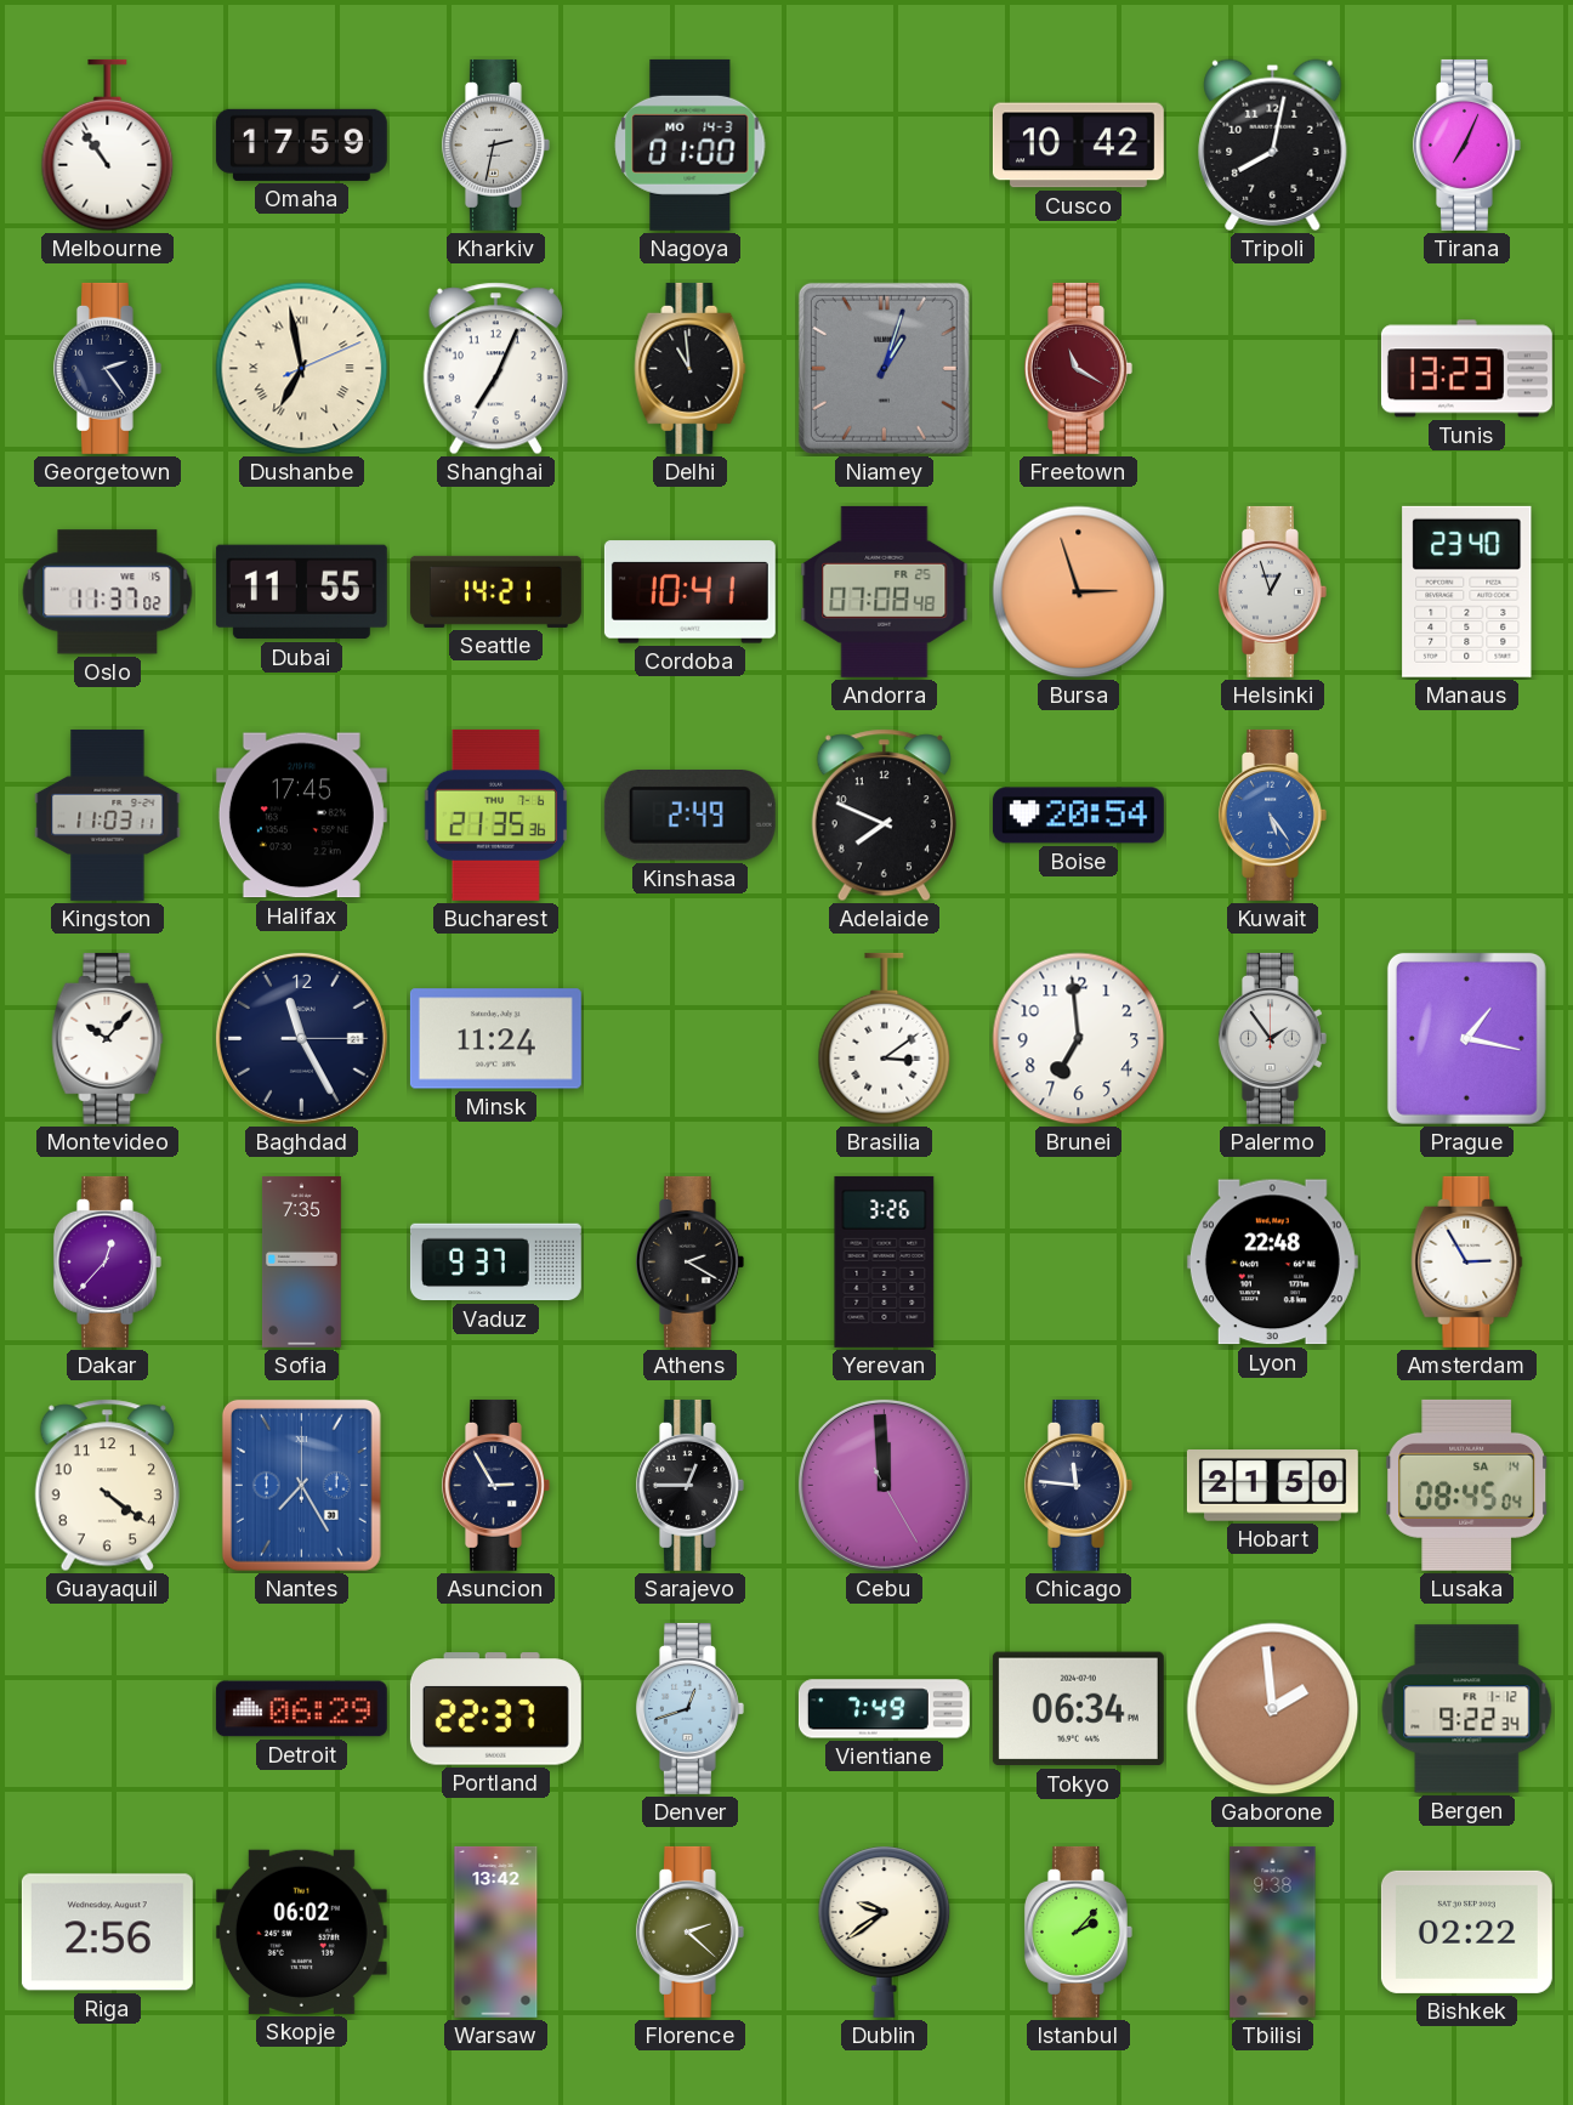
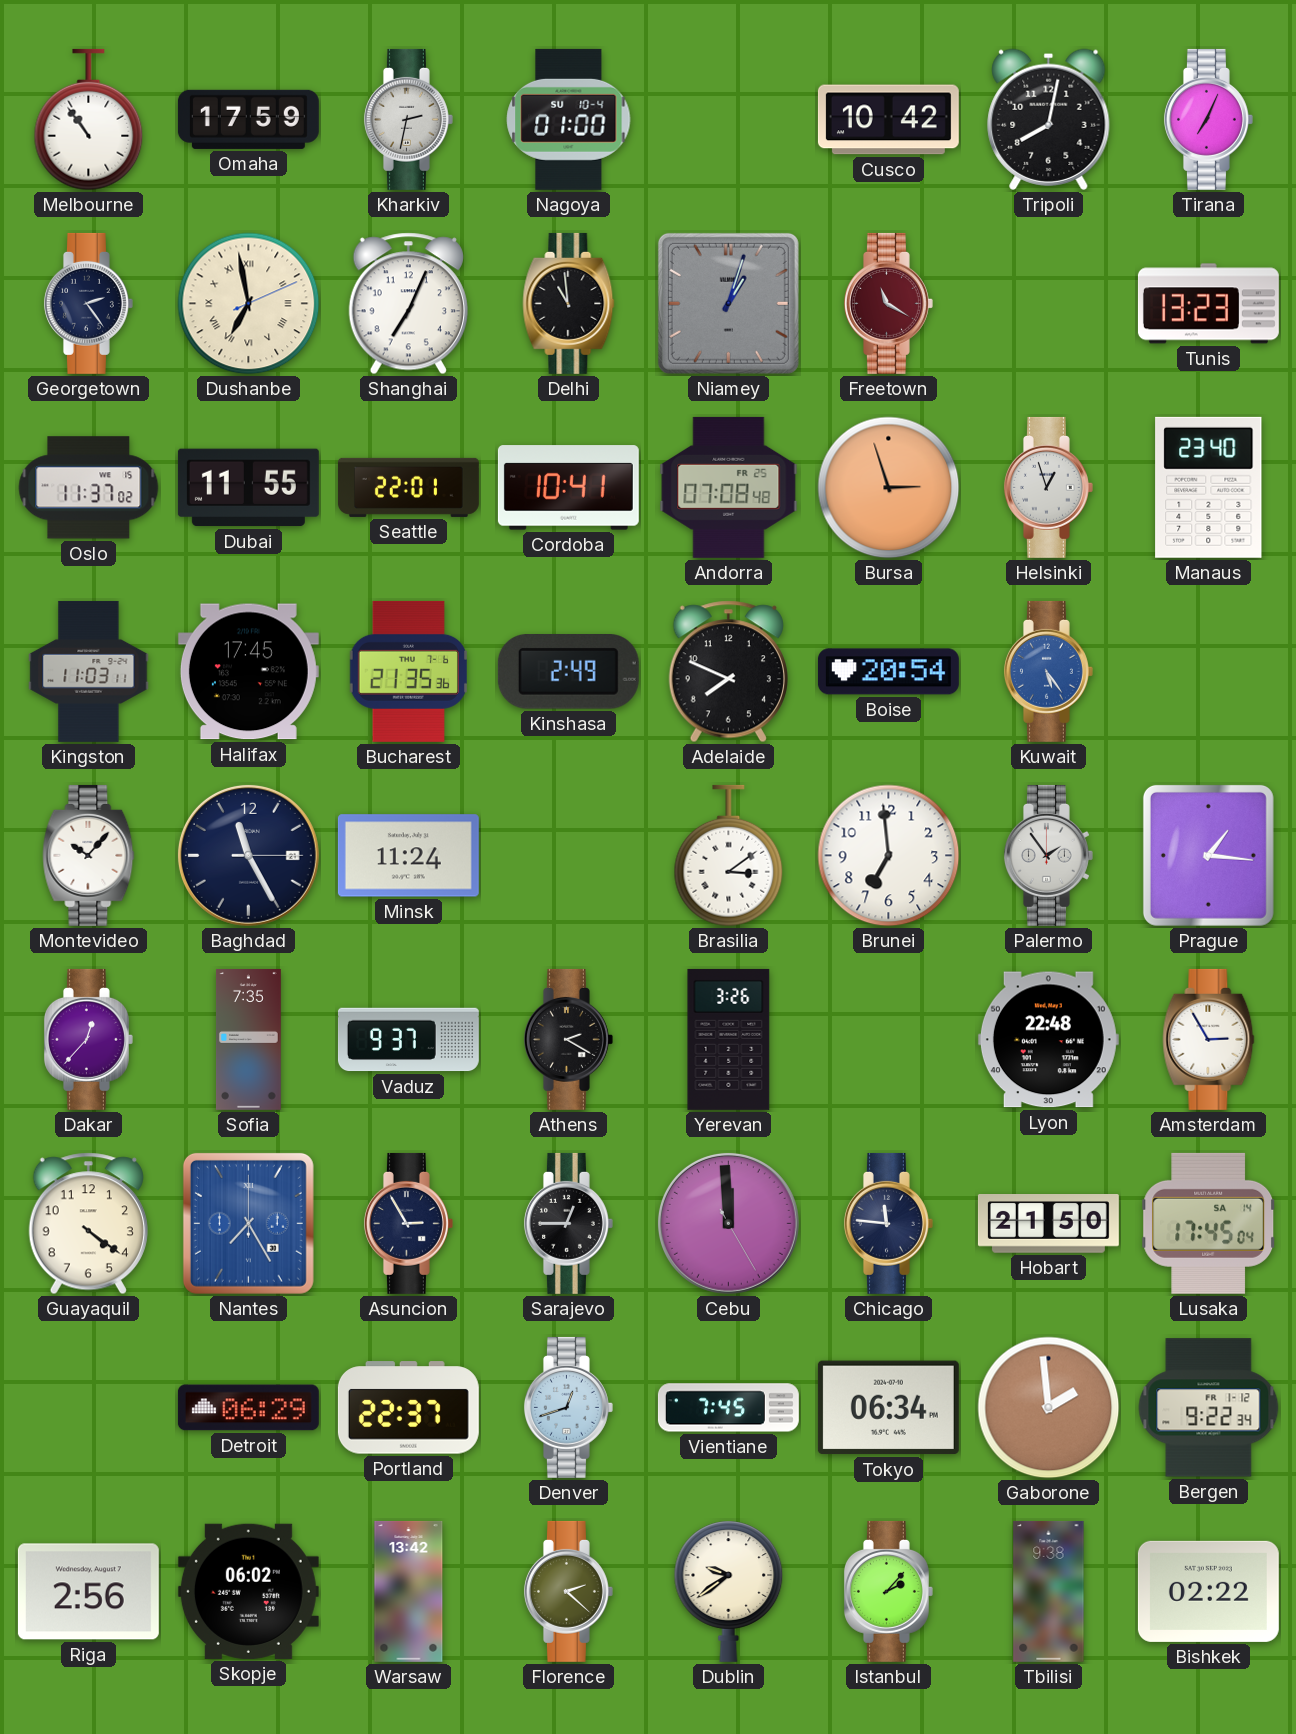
Nagoya date: MO 14-3 -> SU 10-4 (569, 119)
Seattle: 14:21 -> 22:01 (408, 487)
Prague: 1:17 -> 1:16 (1208, 855)
Lusaka: 08:45 -> 17:45 (1208, 1223)
Vientiane: 7:49 -> 7:45 (728, 1408)
